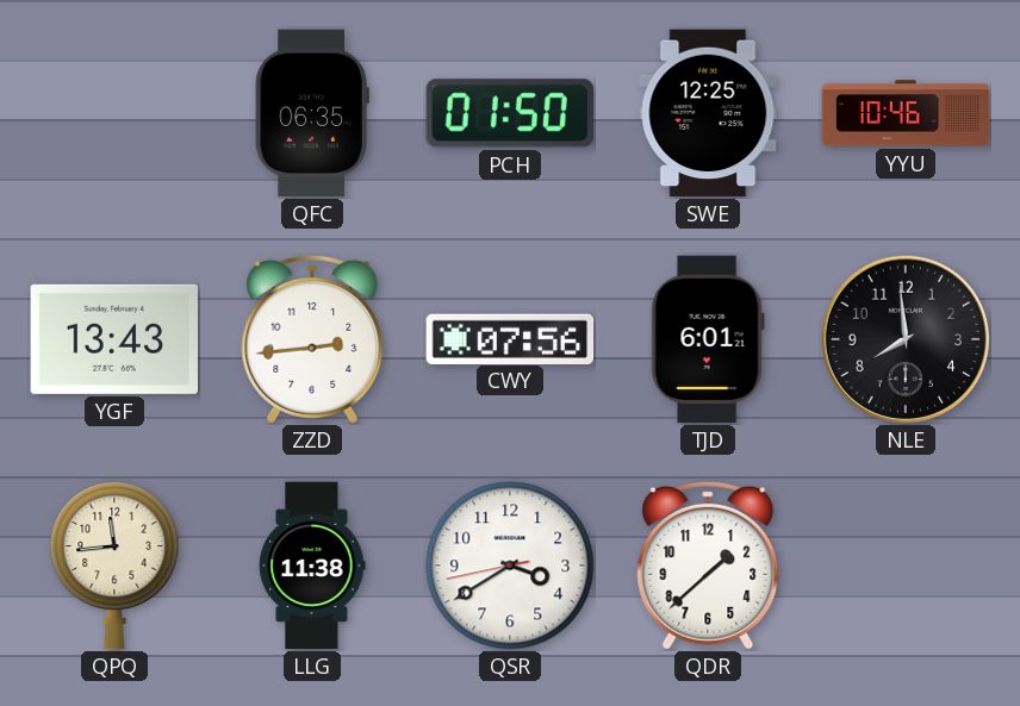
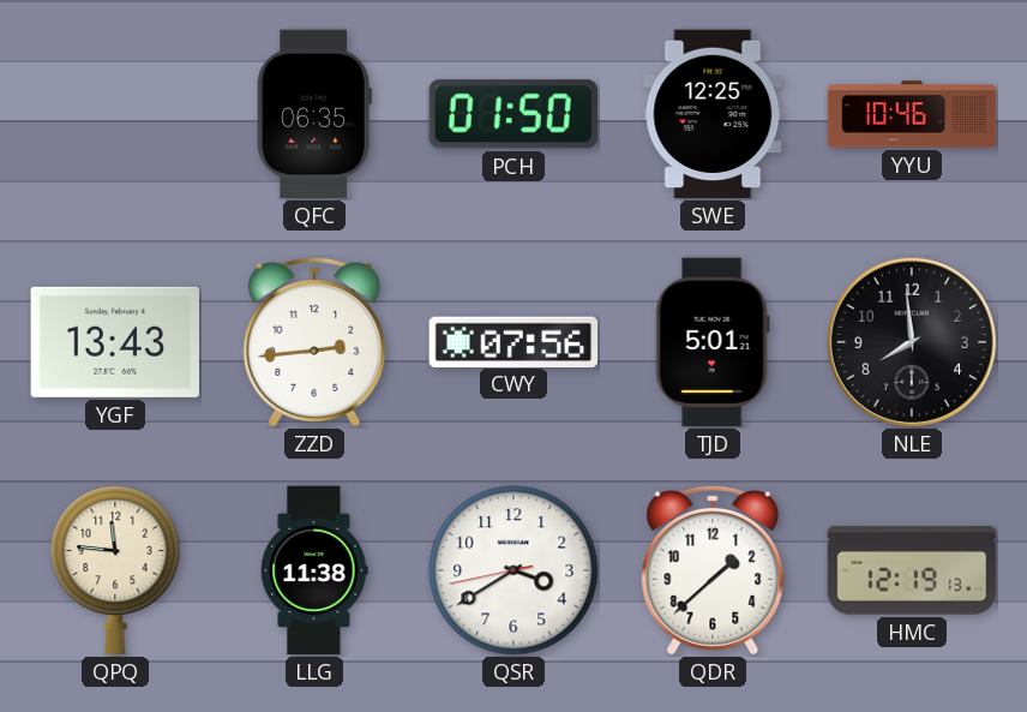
TJD: 6:01 -> 5:01 (713, 342)
QPQ: 11:44 -> 11:46 (115, 570)
HMC: none -> 12:19 (912, 570)
